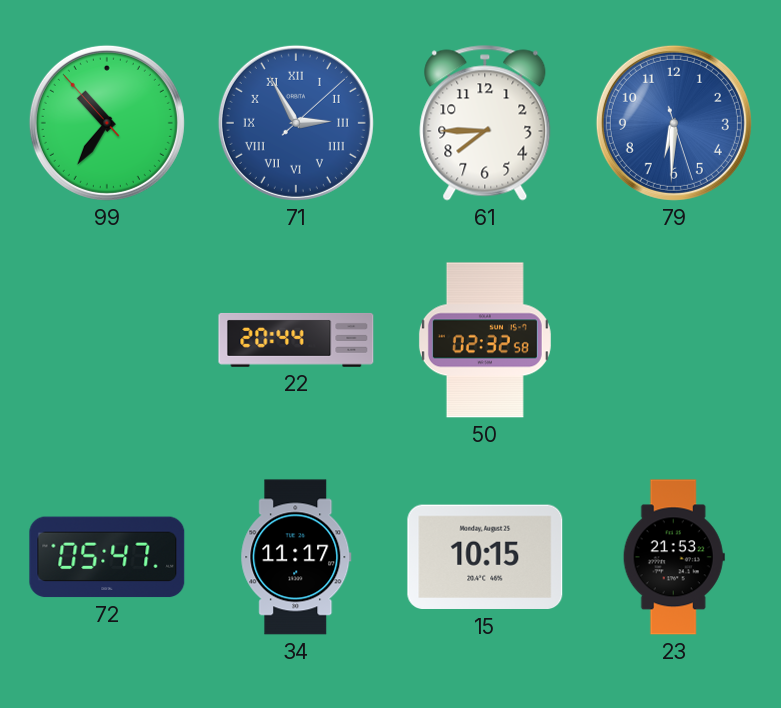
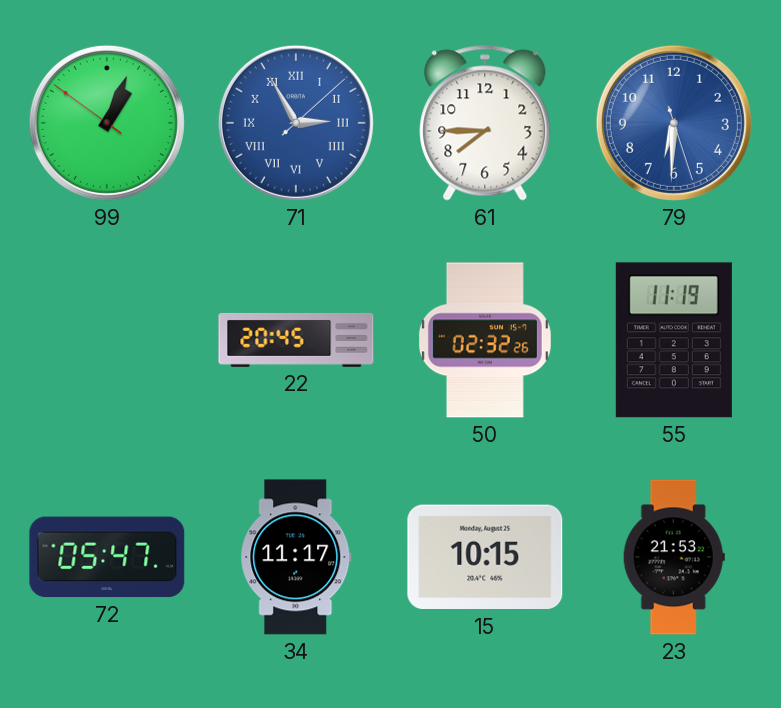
99: 10:35 -> 1:03 (107, 123)
22: 20:44 -> 20:45 (296, 340)
50: 02:32:58 -> 02:32:26 (485, 340)
55: none -> 11:19 (674, 340)
